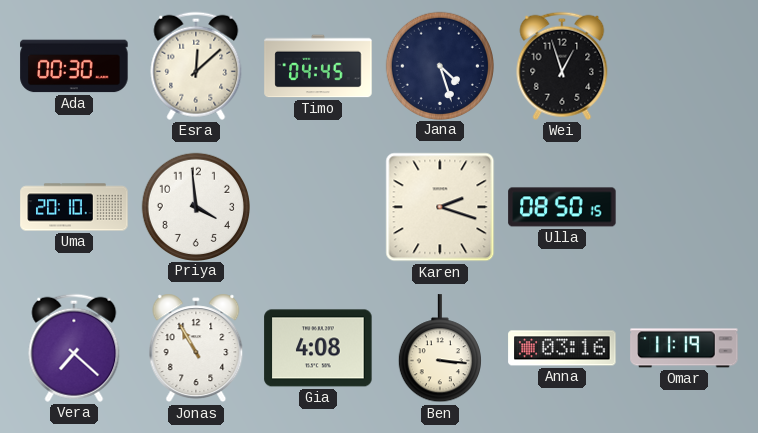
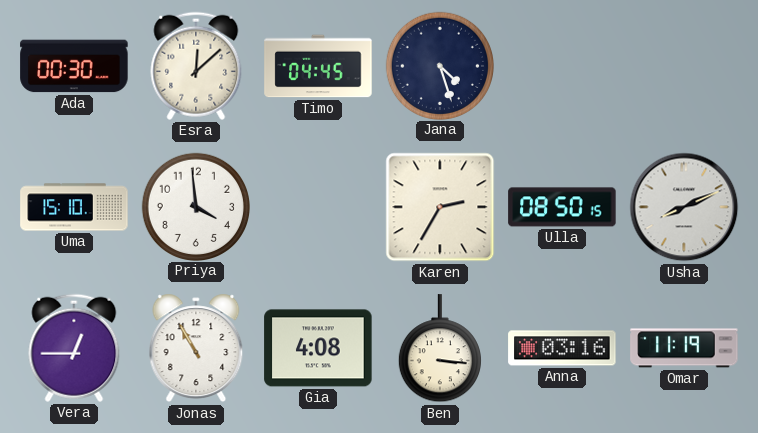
Wei: 12:57 -> none (562, 66)
Uma: 20:10 -> 15:10 (74, 207)
Karen: 2:18 -> 2:35 (440, 207)
Usha: none -> 8:11 (684, 207)
Vera: 7:22 -> 12:45 (74, 348)
